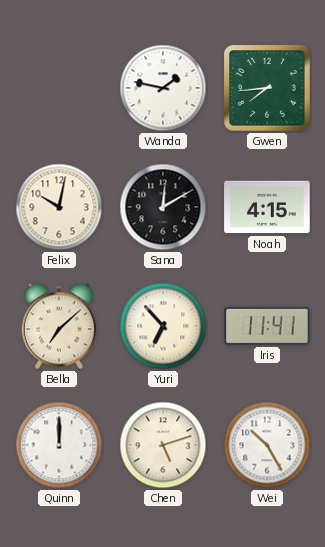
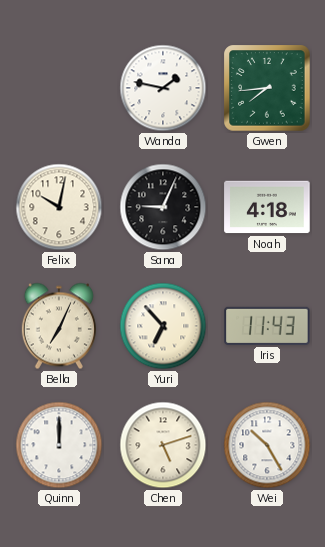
Sana: 12:10 -> 9:04 (163, 207)
Noah: 4:15 -> 4:18 (267, 207)
Bella: 7:08 -> 7:04 (59, 326)
Iris: 11:41 -> 11:43 (267, 326)
